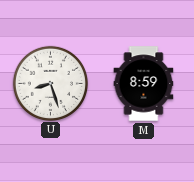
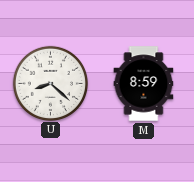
U: 8:27 -> 8:22 (50, 83)
